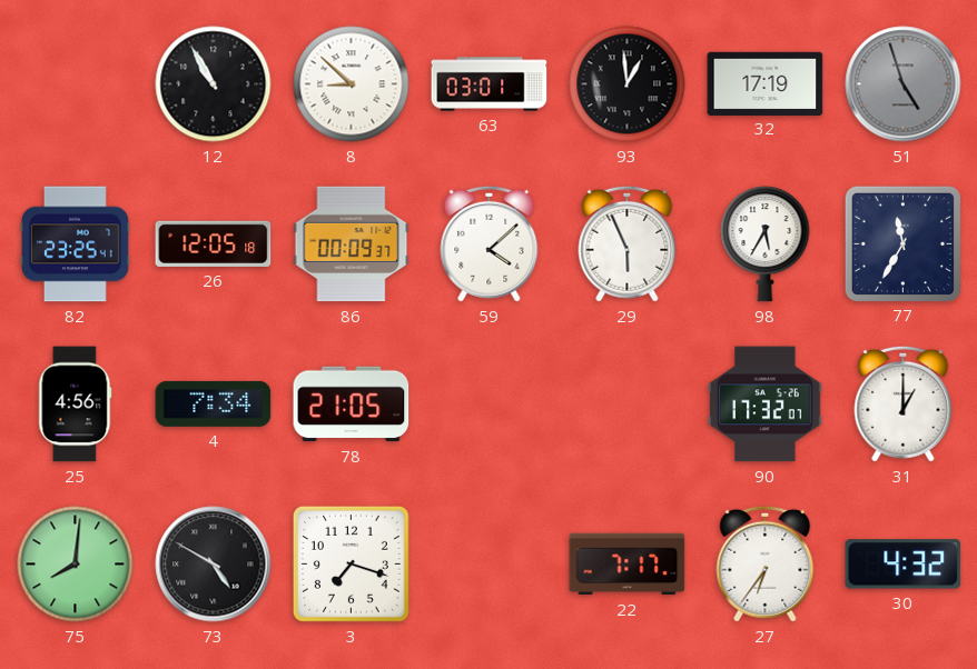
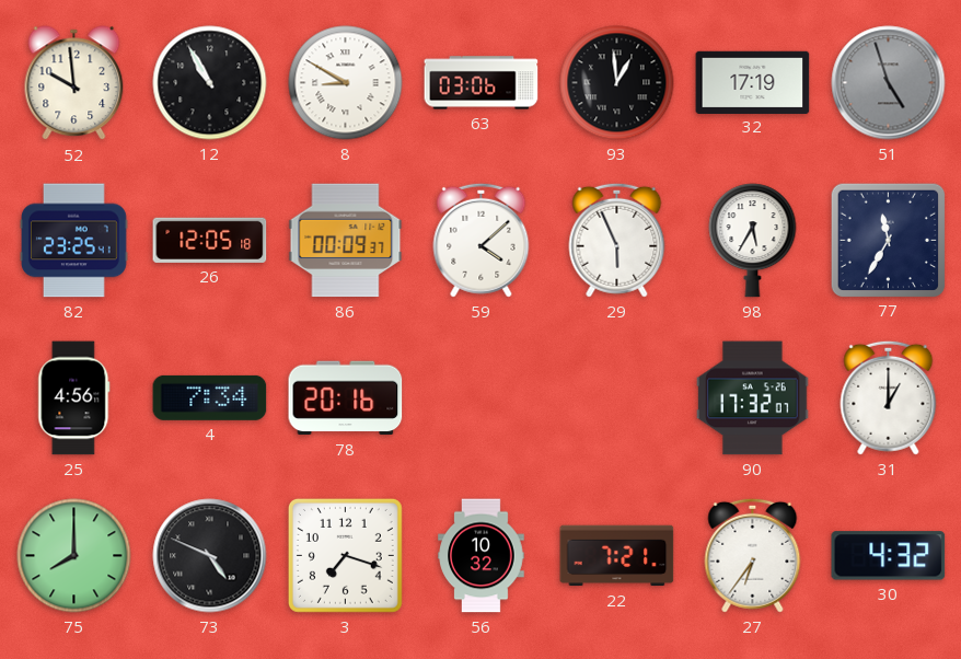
52: none -> 9:59 (74, 83)
8: 8:52 -> 8:50 (346, 83)
63: 03:01 -> 03:06 (482, 83)
78: 21:05 -> 20:16 (346, 398)
75: 8:01 -> 8:00 (74, 556)
73: 4:50 -> 4:49 (210, 556)
56: none -> 10:32 (482, 556)
22: 7:17 -> 7:21 (617, 556)
